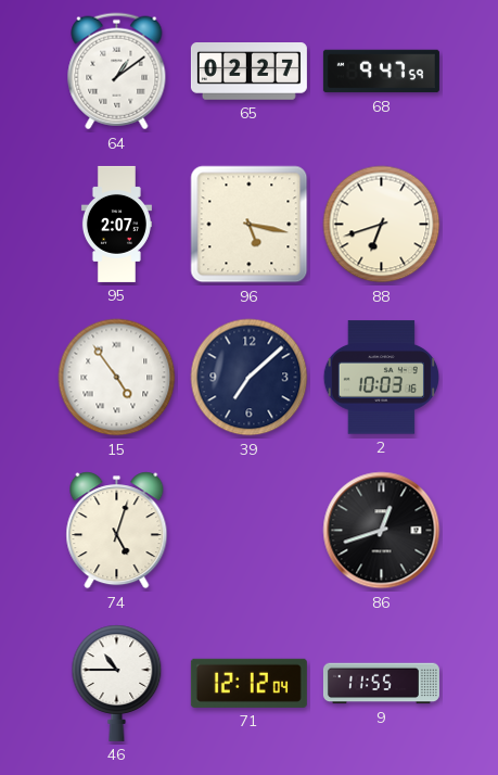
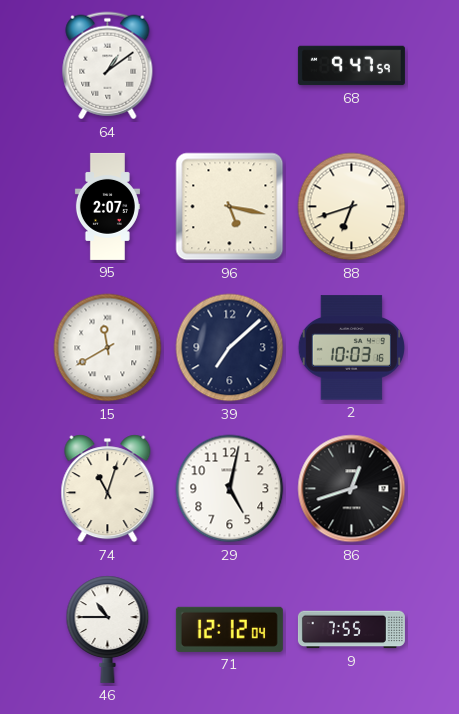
65: 02:27 -> none (248, 72)
15: 4:54 -> 11:40 (108, 348)
74: 5:03 -> 11:03 (108, 489)
29: none -> 5:02 (230, 489)
9: 11:55 -> 7:55 (351, 630)
